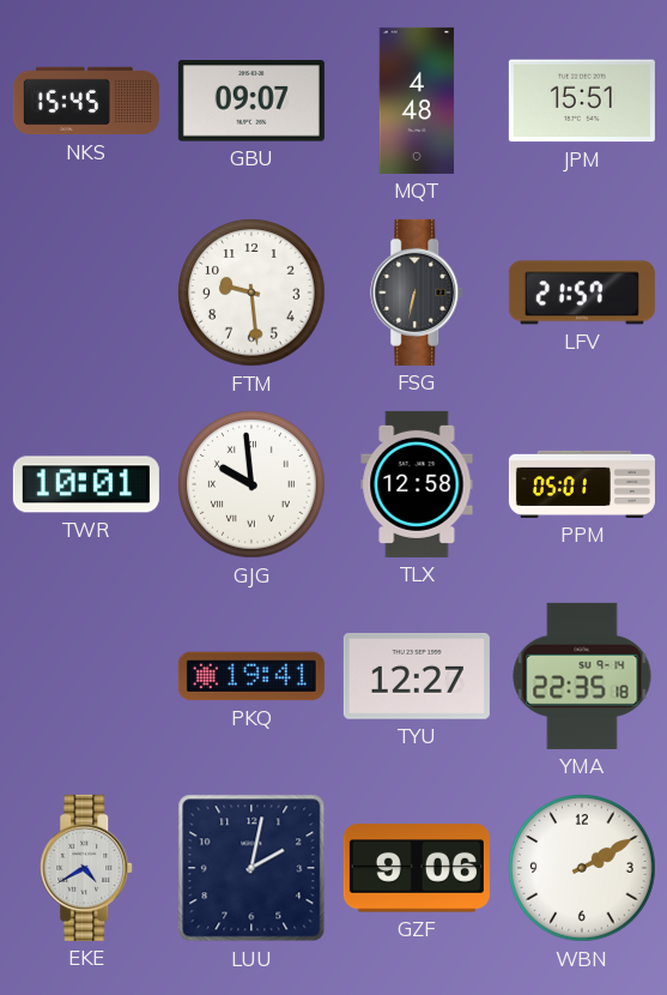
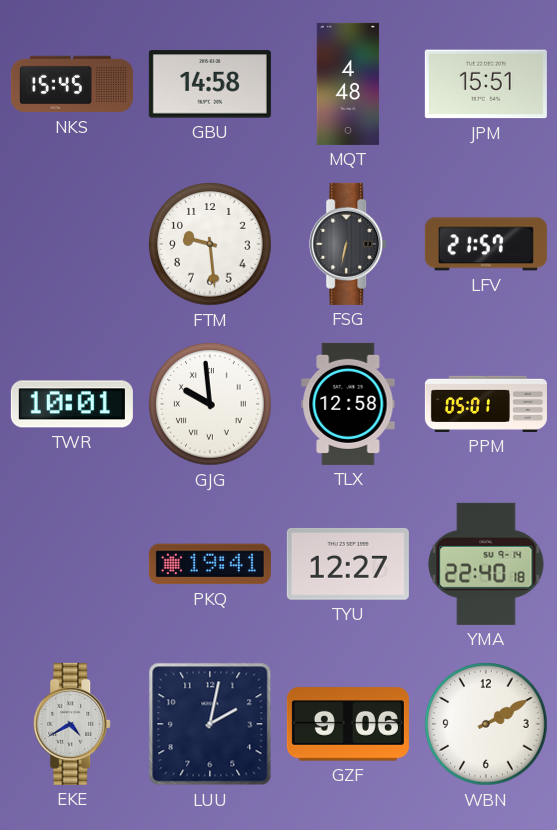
GBU: 09:07 -> 14:58 (210, 84)
YMA: 22:35 -> 22:40 (486, 564)
